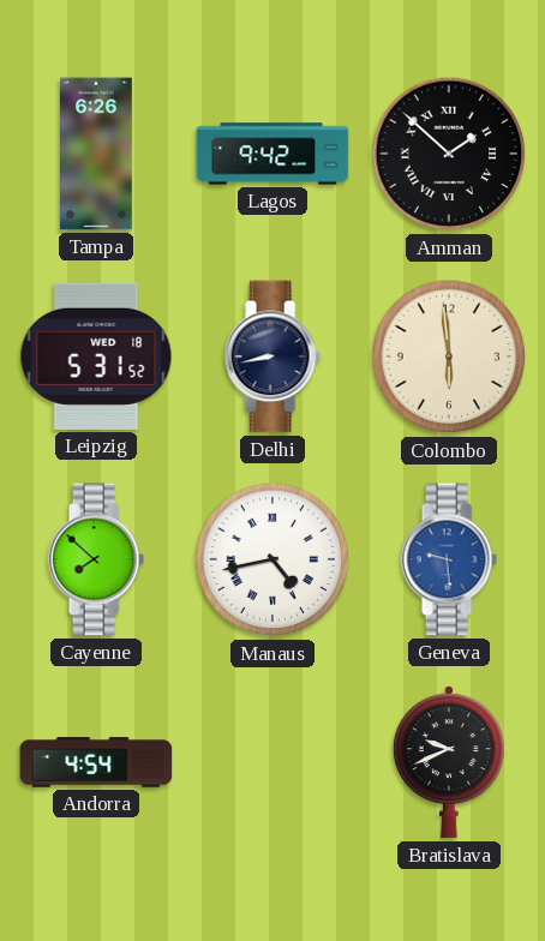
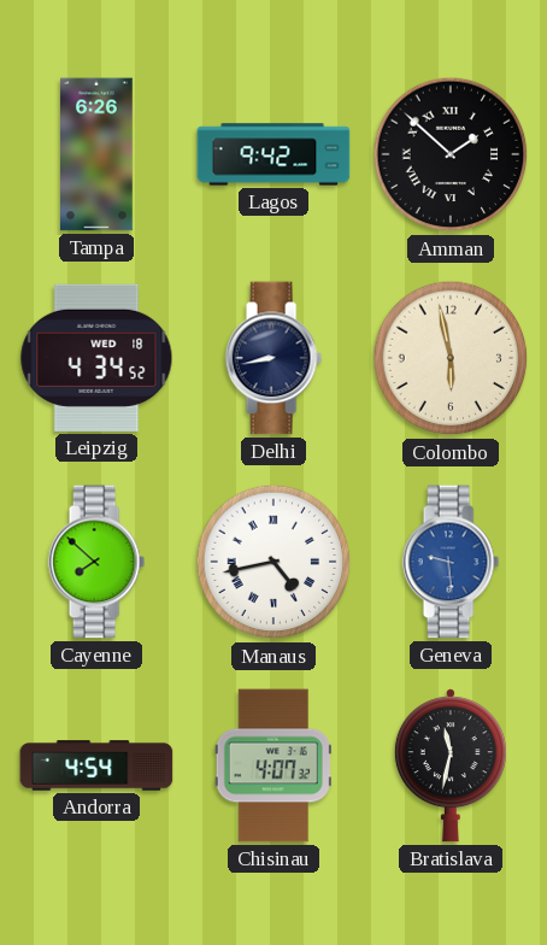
Leipzig: 5:31 -> 4:34 (96, 358)
Colombo: 5:59 -> 5:58 (451, 358)
Chisinau: none -> 4:07 (273, 765)
Bratislava: 9:41 -> 11:32 (451, 765)
